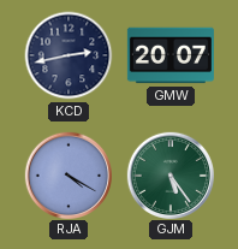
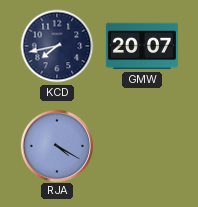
KCD: 2:43 -> 7:43 (57, 46)
GJM: 5:24 -> none (169, 174)
